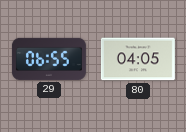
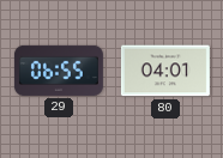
80: 04:05 -> 04:01 (165, 71)
